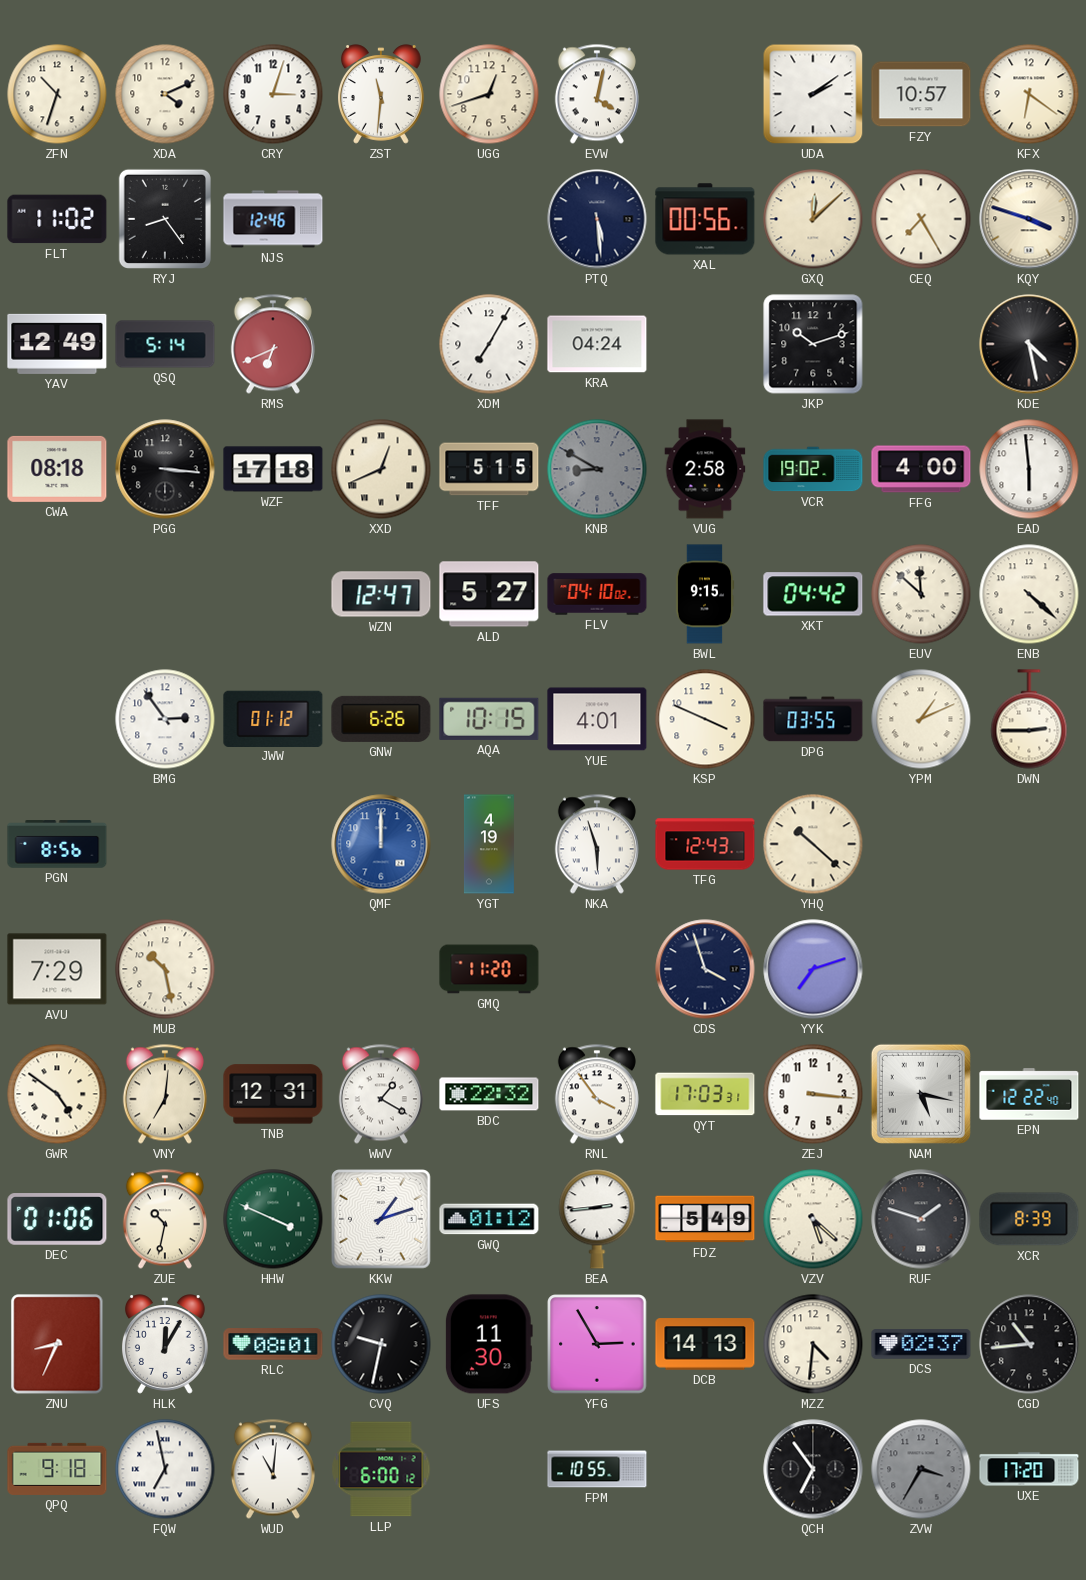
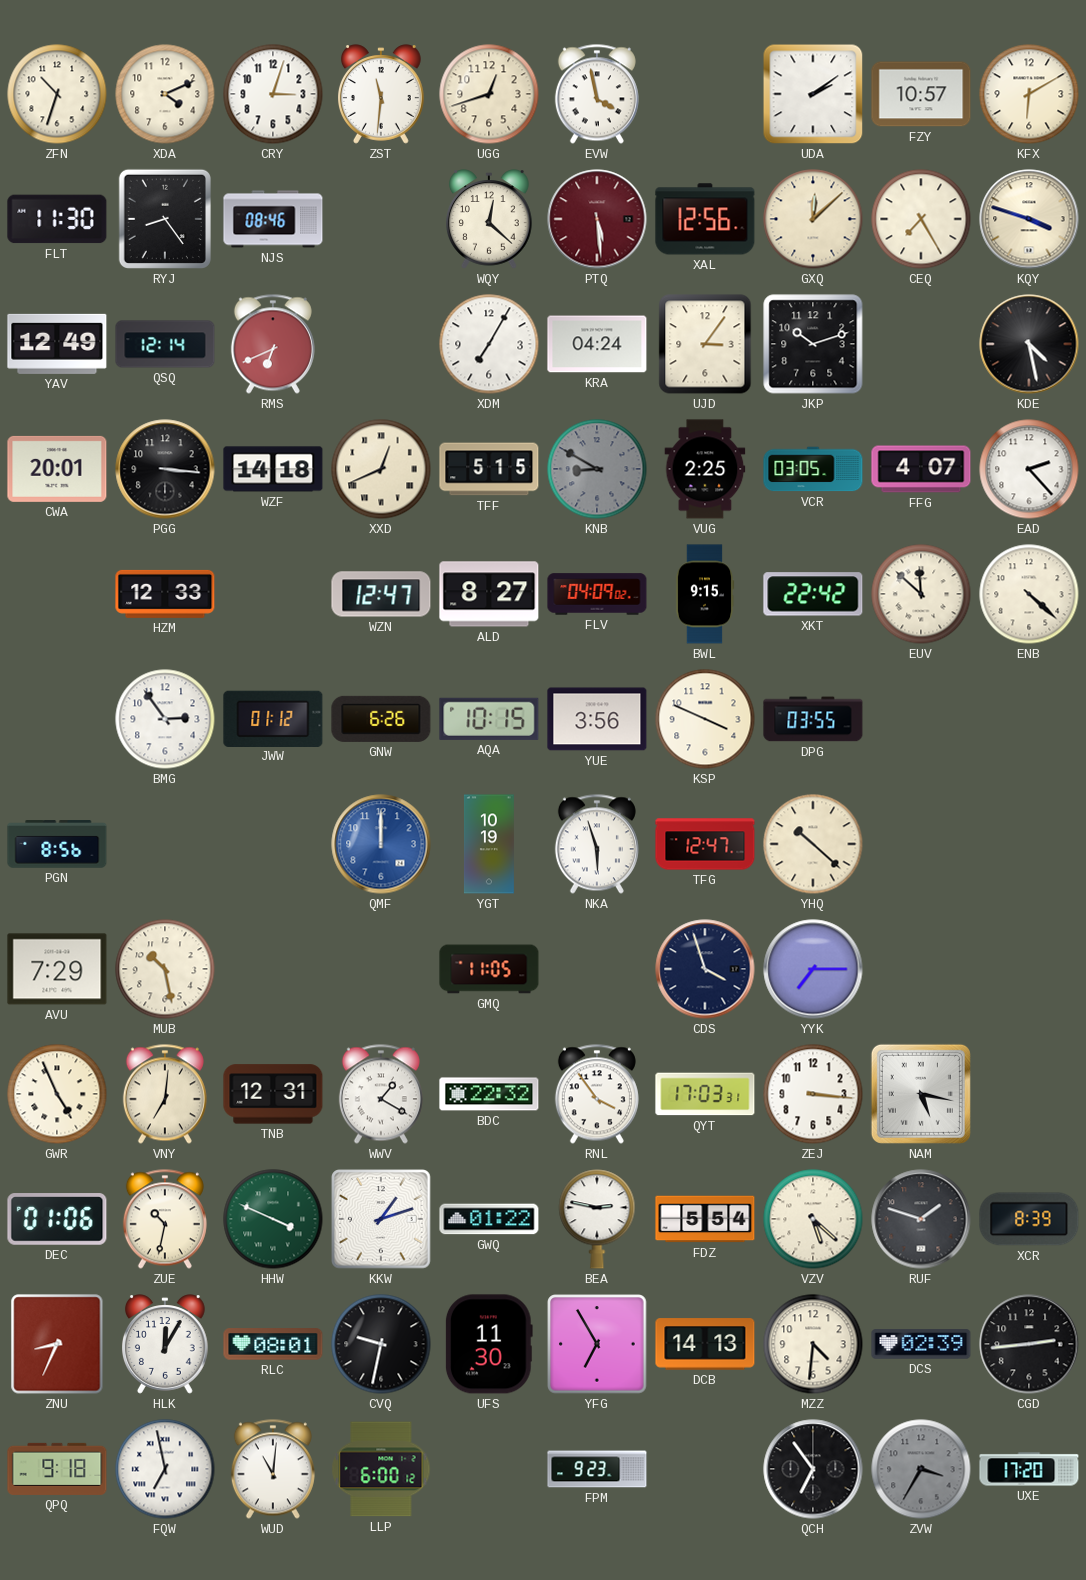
EVW: 4:02 -> 3:58 (597, 94)
KFX: 6:21 -> 6:10 (1029, 94)
FLT: 11:02 -> 11:30 (57, 219)
NJS: 12:46 -> 08:46 (273, 219)
WQY: none -> 12:22 (490, 219)
PTQ dial: navy -> burgundy (597, 219)
XAL: 00:56 -> 12:56 (705, 219)
QSQ: 5:14 -> 12:14 (165, 344)
UJD: none -> 3:06 (705, 344)
CWA: 08:18 -> 20:01 (57, 469)
WZF: 17:18 -> 14:18 (273, 469)
VUG: 2:58 -> 2:25 (705, 469)
VCR: 19:02 -> 03:05 (813, 469)
FFG: 4:00 -> 4:07 (921, 469)
EAD: 5:59 -> 2:23 (1029, 469)
HZM: none -> 12:33 (165, 594)
ALD: 5:27 -> 8:27 (489, 594)
FLV: 04:10 -> 04:09 (597, 594)
XKT: 04:42 -> 22:42 (813, 594)
YUE: 4:01 -> 3:56 (597, 719)
YPM: 1:11 -> none (921, 719)
DWN: 2:45 -> none (1029, 719)
YGT: 4:19 -> 10:19 (489, 844)
TFG: 12:43 -> 12:47 (705, 844)
GMQ: 11:20 -> 11:05 (489, 969)
YYK: 7:12 -> 7:15 (813, 969)
GWR: 4:51 -> 4:56 (57, 1094)
EPN: 12:22 -> none (1029, 1094)
GWQ: 01:12 -> 01:22 (489, 1219)
BEA: 2:44 -> 2:47 (597, 1219)
FDZ: 5:49 -> 5:54 (705, 1219)
YFG: 2:55 -> 6:55 (597, 1344)
DCS: 02:37 -> 02:39 (921, 1344)
CGD: 10:44 -> 2:44 (1029, 1344)
FPM: 10:55 -> 9:23 (597, 1469)
